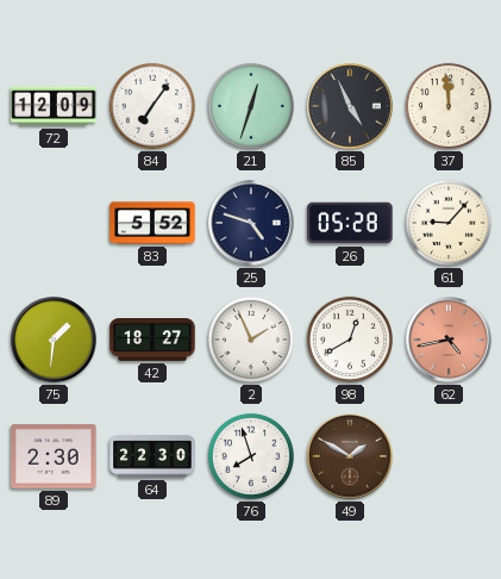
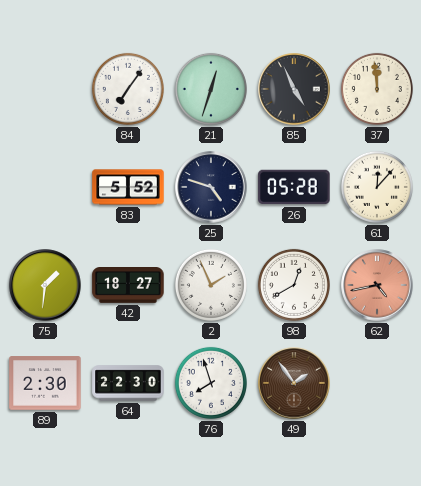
72: 12:09 -> none (54, 106)
61: 9:07 -> 12:07 (377, 187)
49: 1:50 -> 1:54 (294, 383)
